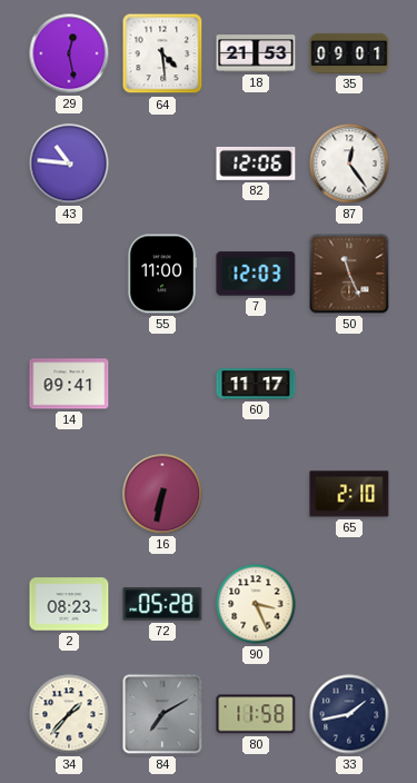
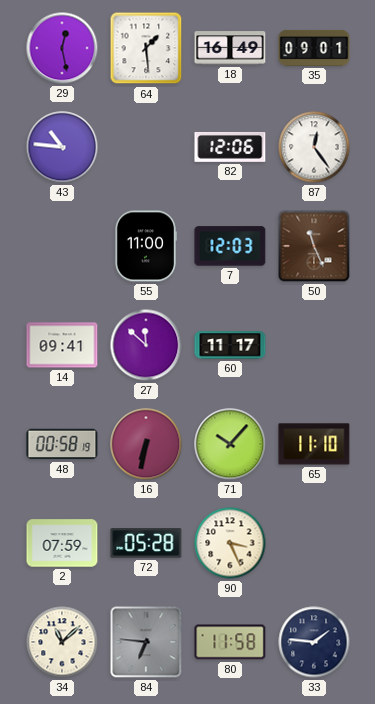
64: 4:29 -> 1:29 (146, 48)
18: 21:53 -> 16:49 (230, 48)
27: none -> 11:52 (146, 345)
48: none -> 00:58 (62, 444)
71: none -> 10:07 (230, 444)
65: 2:10 -> 11:10 (314, 444)
2: 08:23 -> 07:59 (62, 543)
34: 1:37 -> 11:08 (62, 642)
84: 7:10 -> 6:46 (146, 642)
33: 1:43 -> 1:46 (314, 642)
